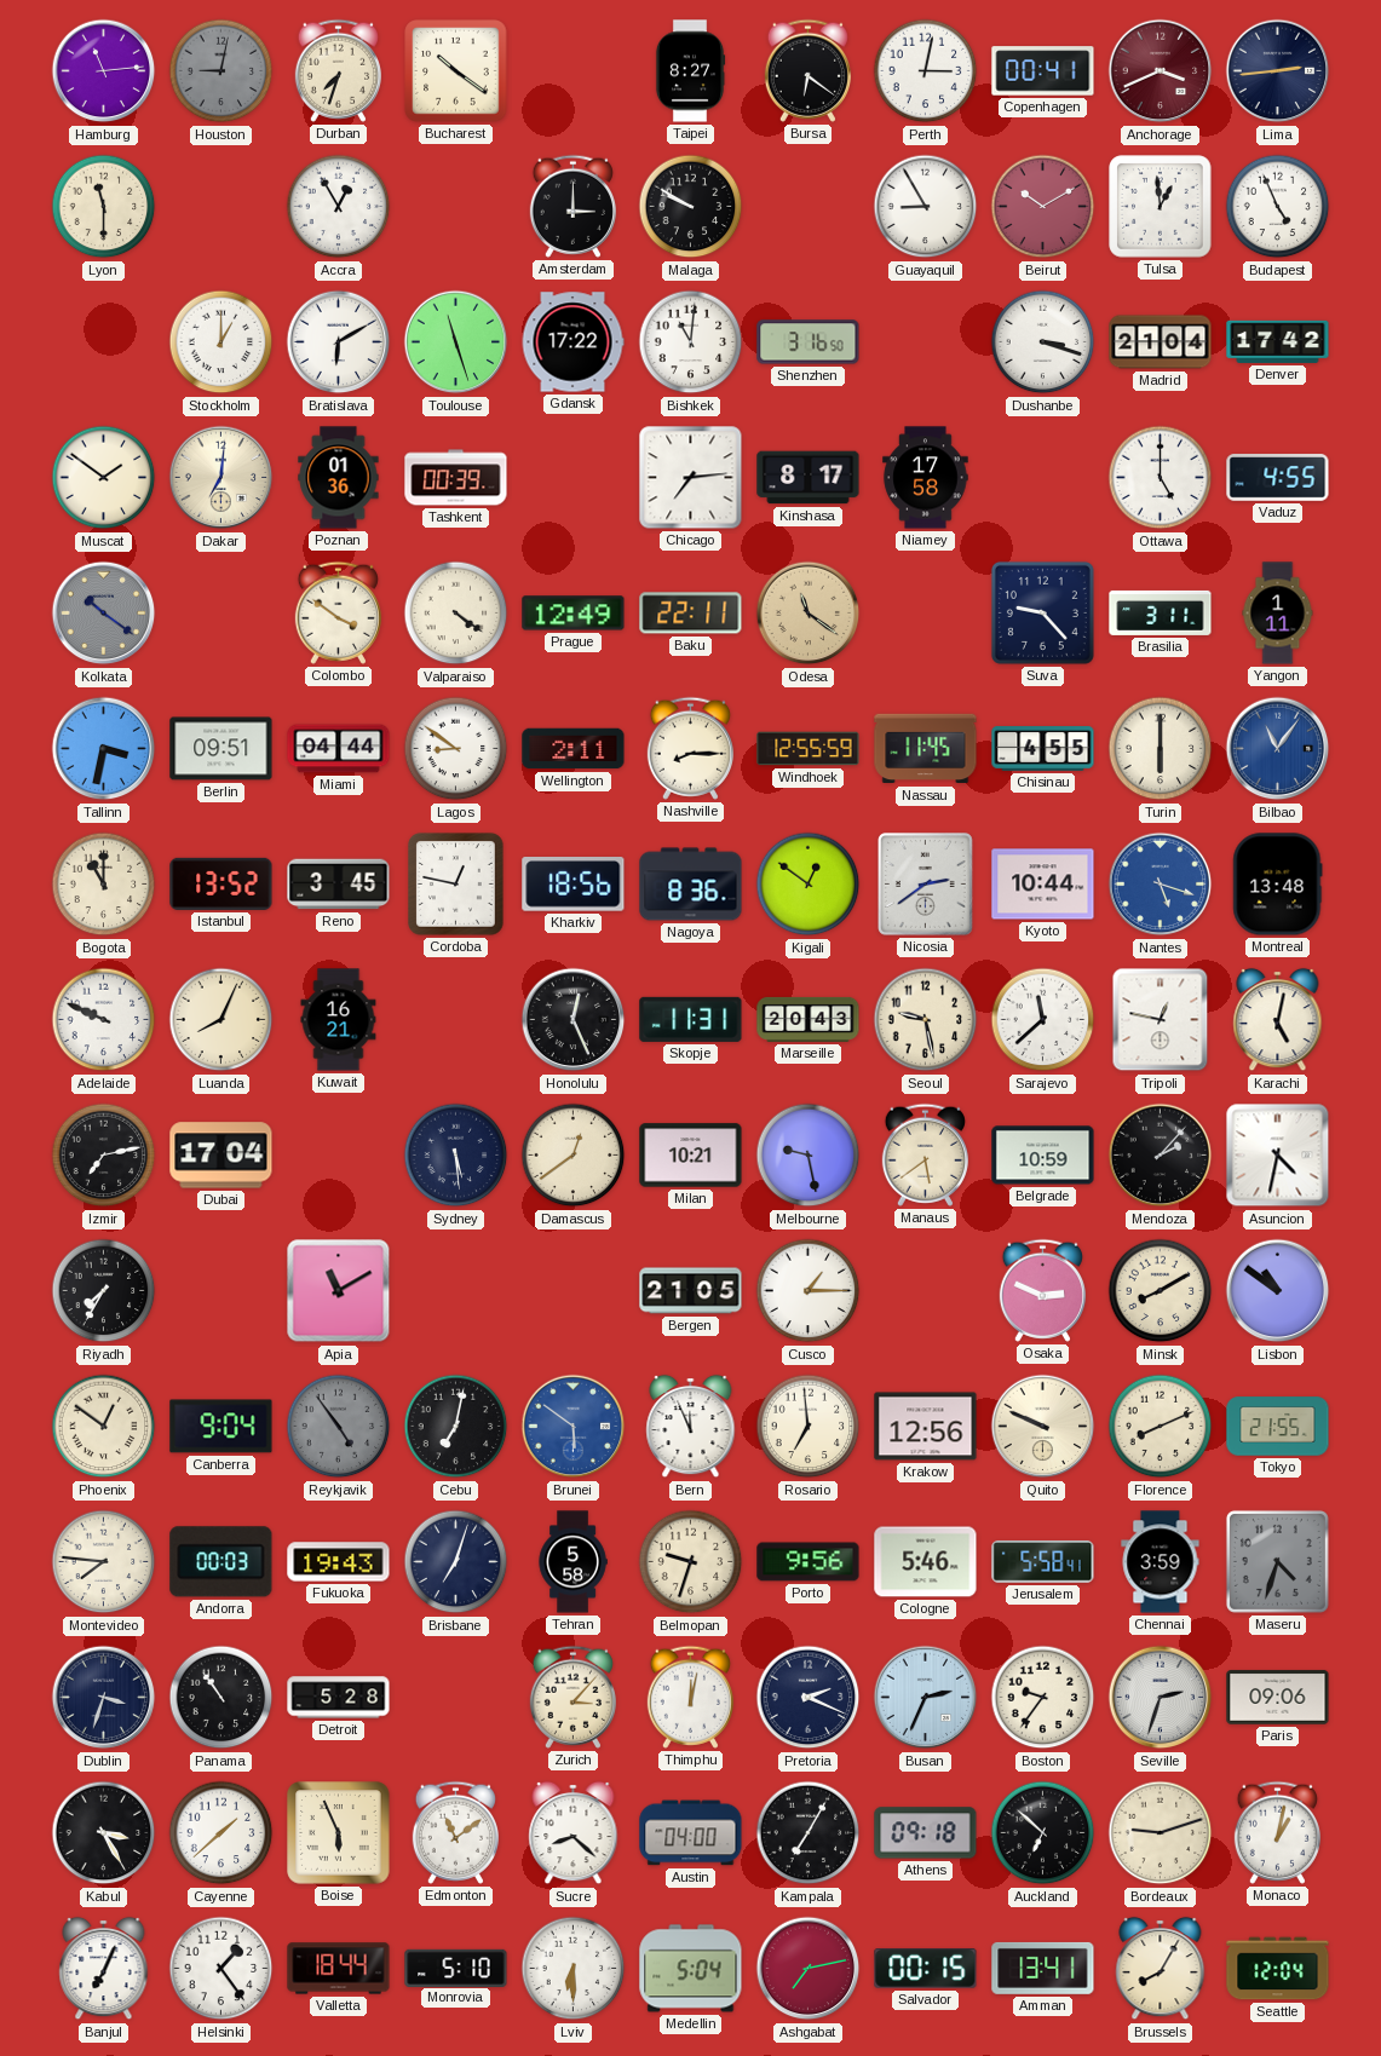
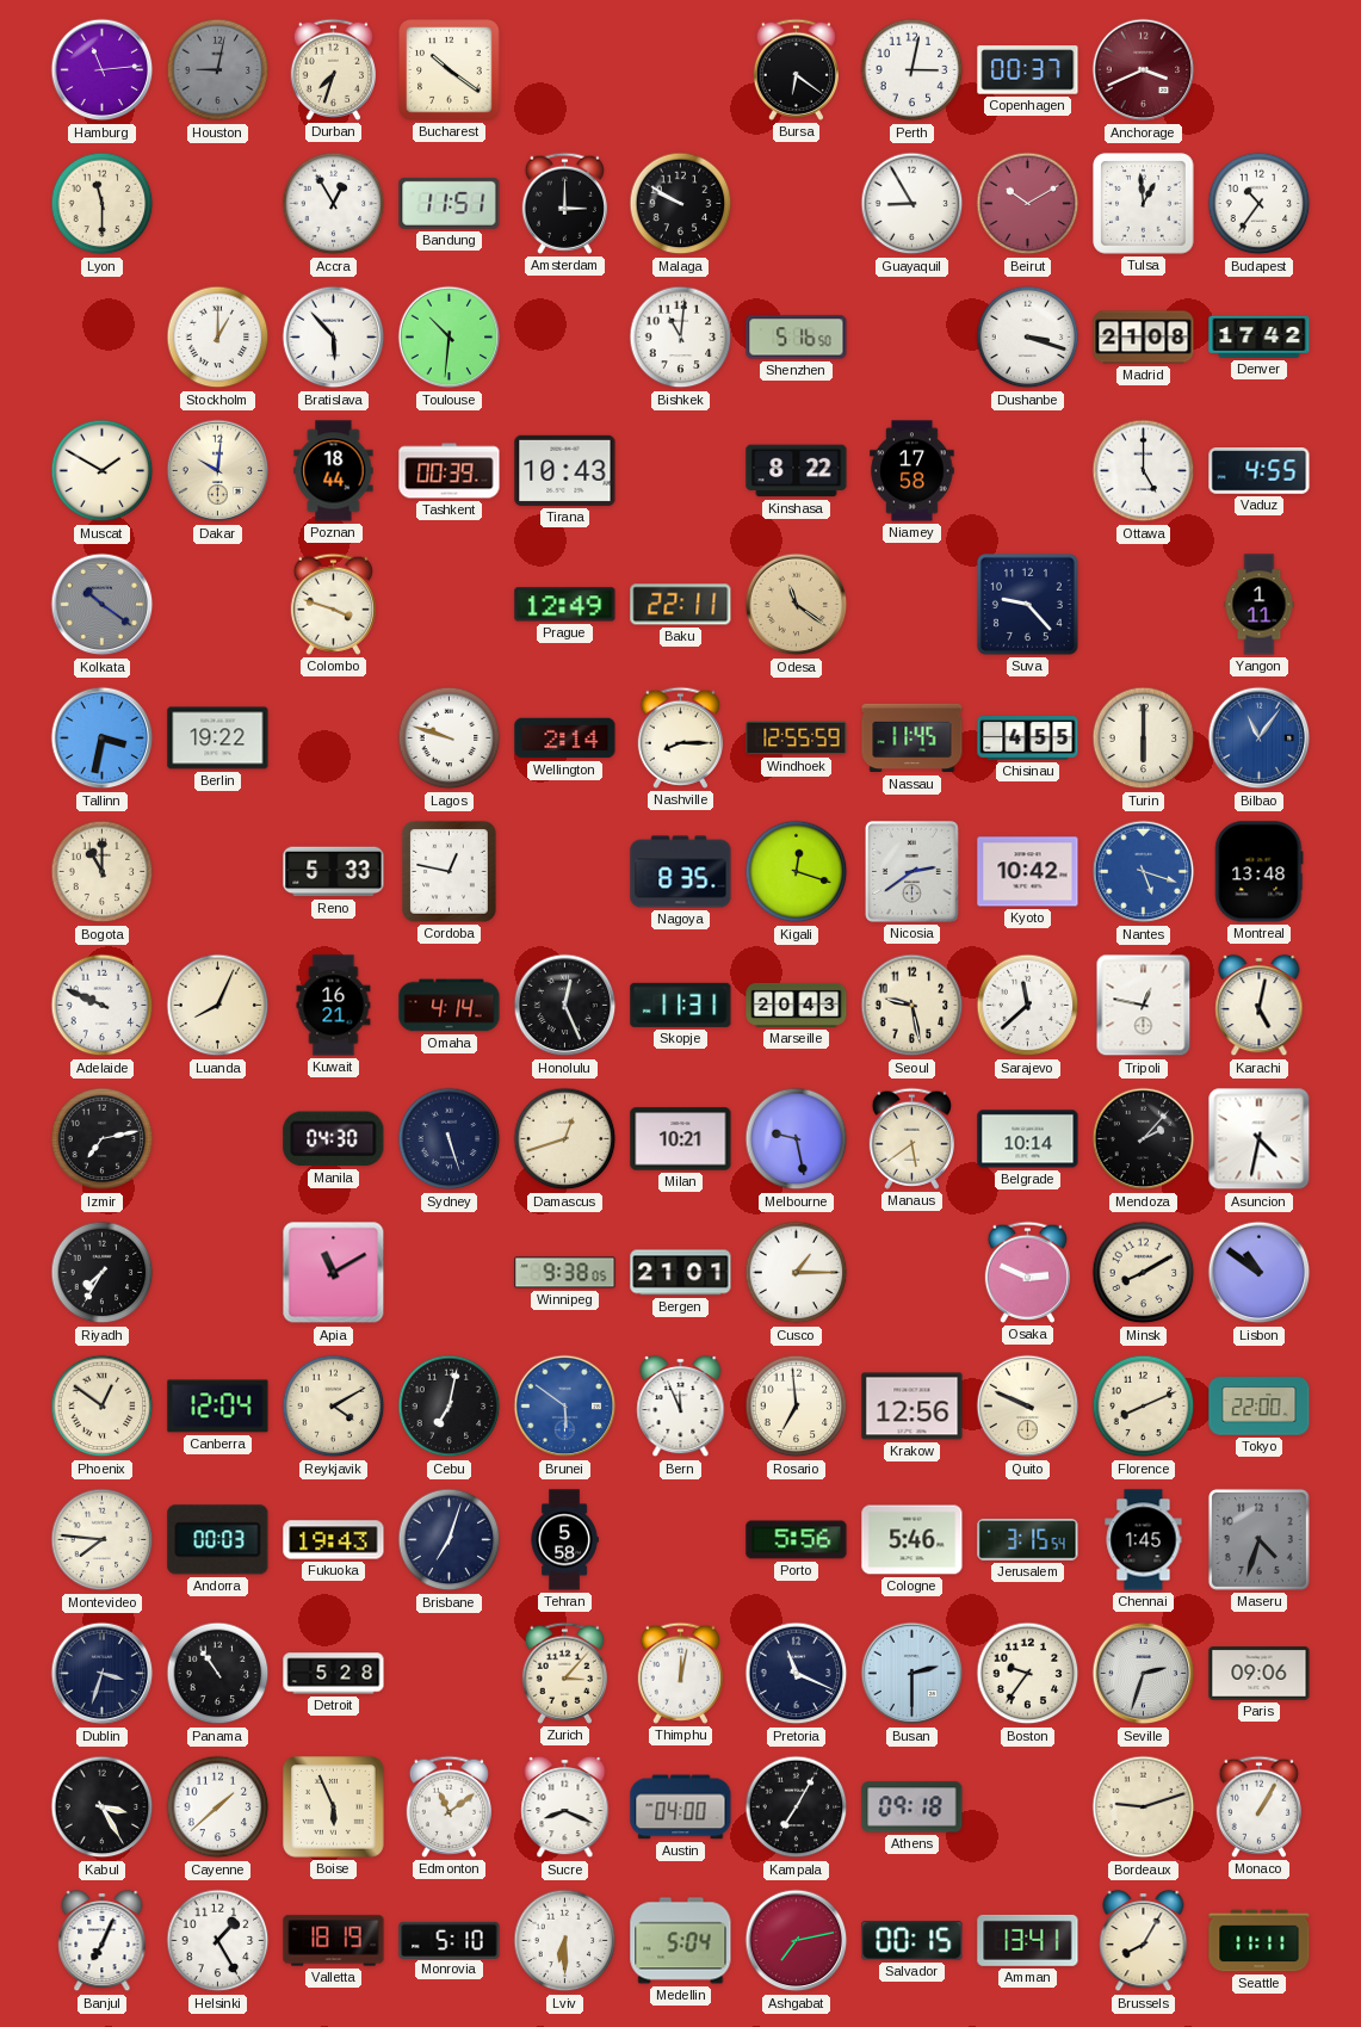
Taipei: 8:27 -> none (690, 71)
Copenhagen: 00:41 -> 00:37 (1028, 70)
Lima: 2:44 -> none (1278, 71)
Bandung: none -> 11:51 (450, 203)
Budapest: 4:56 -> 10:36 (1260, 204)
Bratislava: 6:10 -> 5:53 (334, 338)
Toulouse: 11:27 -> 10:31 (450, 338)
Gdansk: 17:22 -> none (572, 342)
Shenzhen: 3:16 -> 5:16 (797, 338)
Madrid: 21:04 -> 21:08 (1144, 338)
Muscat: 1:51 -> 1:50 (103, 471)
Dakar: 7:01 -> 10:01 (218, 471)
Poznan: 01:36 -> 18:44 (334, 471)
Tirana: none -> 10:43 (565, 470)
Chicago: 7:14 -> none (691, 478)
Kinshasa: 8:17 -> 8:22 (797, 471)
Colombo: 3:51 -> 3:48 (333, 604)
Valparaiso: 4:21 -> none (456, 614)
Brasilia: 3:11 -> none (1161, 612)
Berlin: 09:51 -> 19:22 (218, 739)
Miami: 04:44 -> none (339, 749)
Lagos: 8:51 -> 9:48 (450, 739)
Wellington: 2:11 -> 2:14 (565, 739)
Istanbul: 13:52 -> none (221, 883)
Reno: 3:45 -> 5:33 (334, 872)
Kharkiv: 18:56 -> none (574, 885)
Nagoya: 8:36 -> 8:35 (681, 872)
Kigali: 12:51 -> 12:18 (797, 872)
Kyoto: 10:44 -> 10:42 (1028, 872)
Omaha: none -> 4:14 (450, 1006)
Dubai: 17:04 -> none (221, 1156)
Manila: none -> 04:30 (334, 1139)
Sydney: 5:29 -> 5:27 (450, 1139)
Damascus: 12:39 -> 12:42 (565, 1139)
Belgrade: 10:59 -> 10:14 (1028, 1139)
Winnipeg: none -> 9:38 (565, 1273)
Bergen: 21:05 -> 21:01 (681, 1273)
Canberra: 9:04 -> 12:04 (218, 1407)
Reykjavik: 4:54 -> 4:10 (334, 1407)
Reykjavik dial: grey -> cream (334, 1407)
Tokyo: 21:55 -> 22:00 (1260, 1407)
Belmopan: 9:33 -> none (691, 1562)
Porto: 9:56 -> 5:56 (797, 1540)
Jerusalem: 5:58 -> 3:15 (1028, 1539)
Chennai: 3:59 -> 1:45 (1144, 1540)
Pretoria: 2:19 -> 11:19 (797, 1674)
Busan: 2:34 -> 2:30 (913, 1674)
Sucre: 8:22 -> 8:19 (565, 1807)
Auckland: 6:52 -> none (1043, 1833)
Monaco: 1:02 -> 1:05 (1258, 1806)
Helsinki: 1:24 -> 1:25 (218, 1941)
Valletta: 18:44 -> 18:19 (334, 1941)
Seattle: 12:04 -> 11:11 (1260, 1941)
